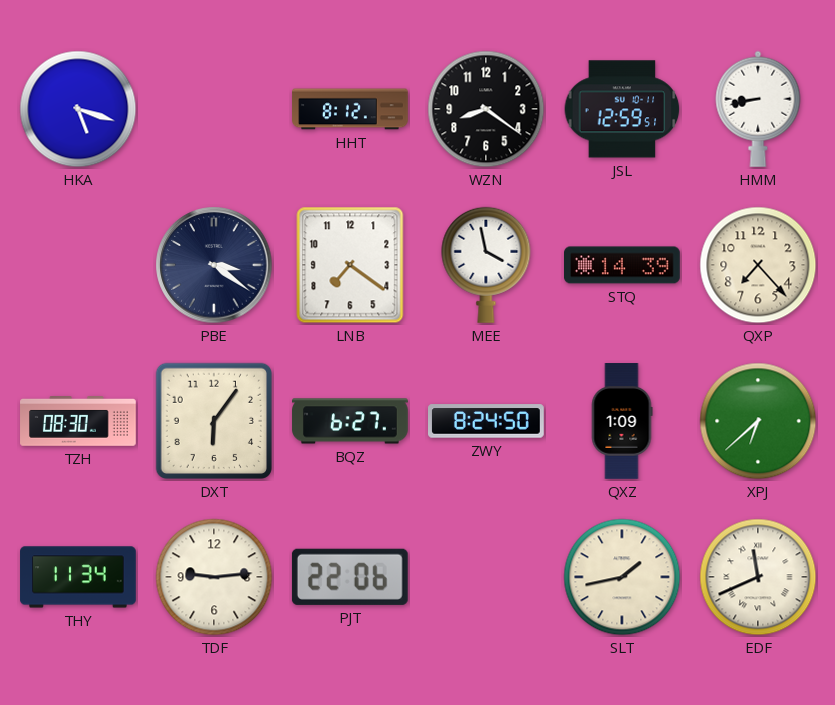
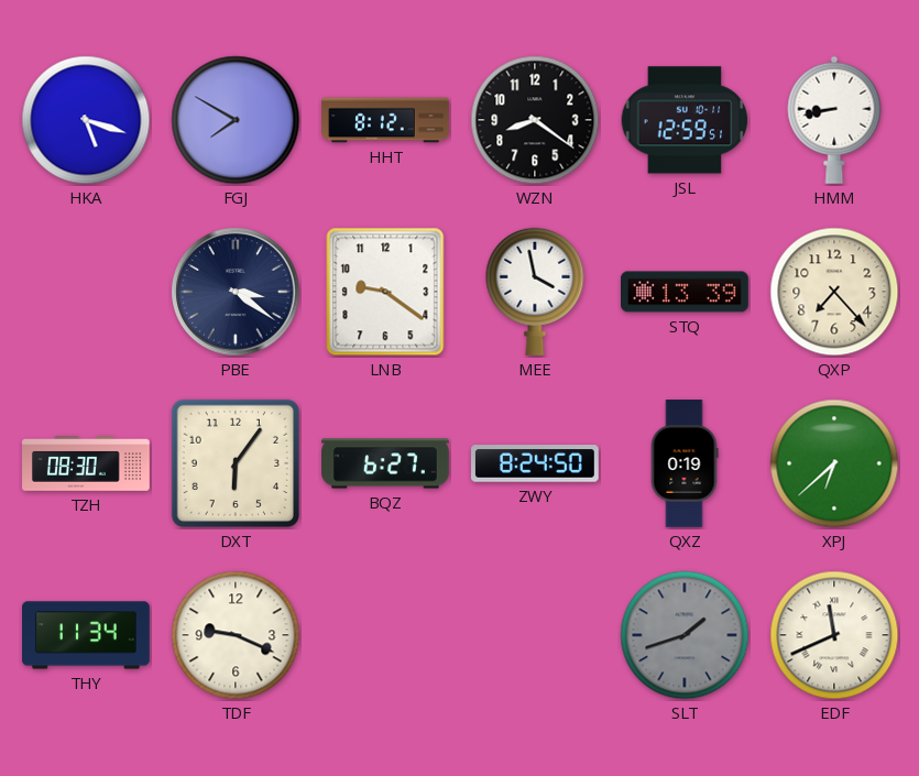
FGJ: none -> 7:50 (236, 120)
LNB: 7:21 -> 9:21 (385, 292)
STQ: 14:39 -> 13:39 (685, 292)
QXZ: 1:09 -> 0:19 (685, 463)
TDF: 9:14 -> 9:19 (236, 635)
PJT: 22:06 -> none (350, 577)
SLT: 1:43 -> 1:42 (685, 635)
SLT dial: cream -> grey (685, 635)
